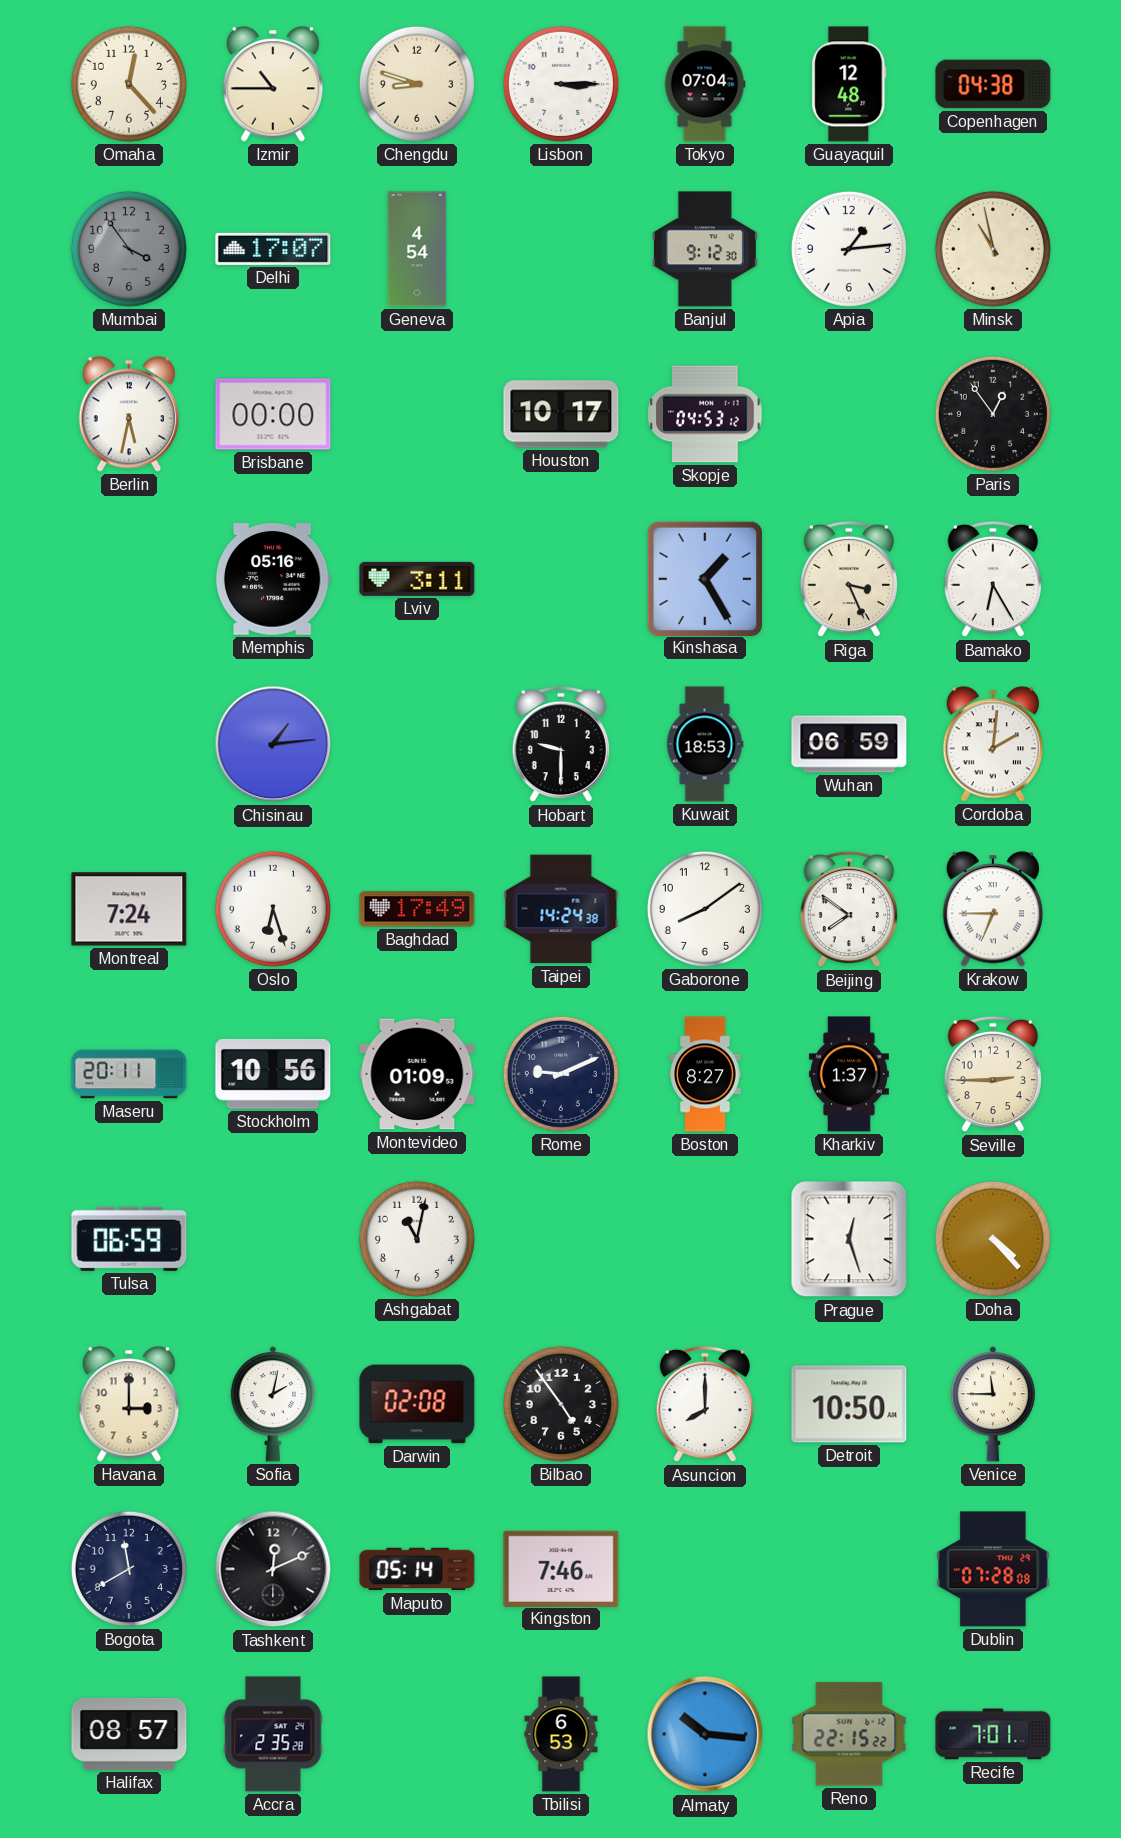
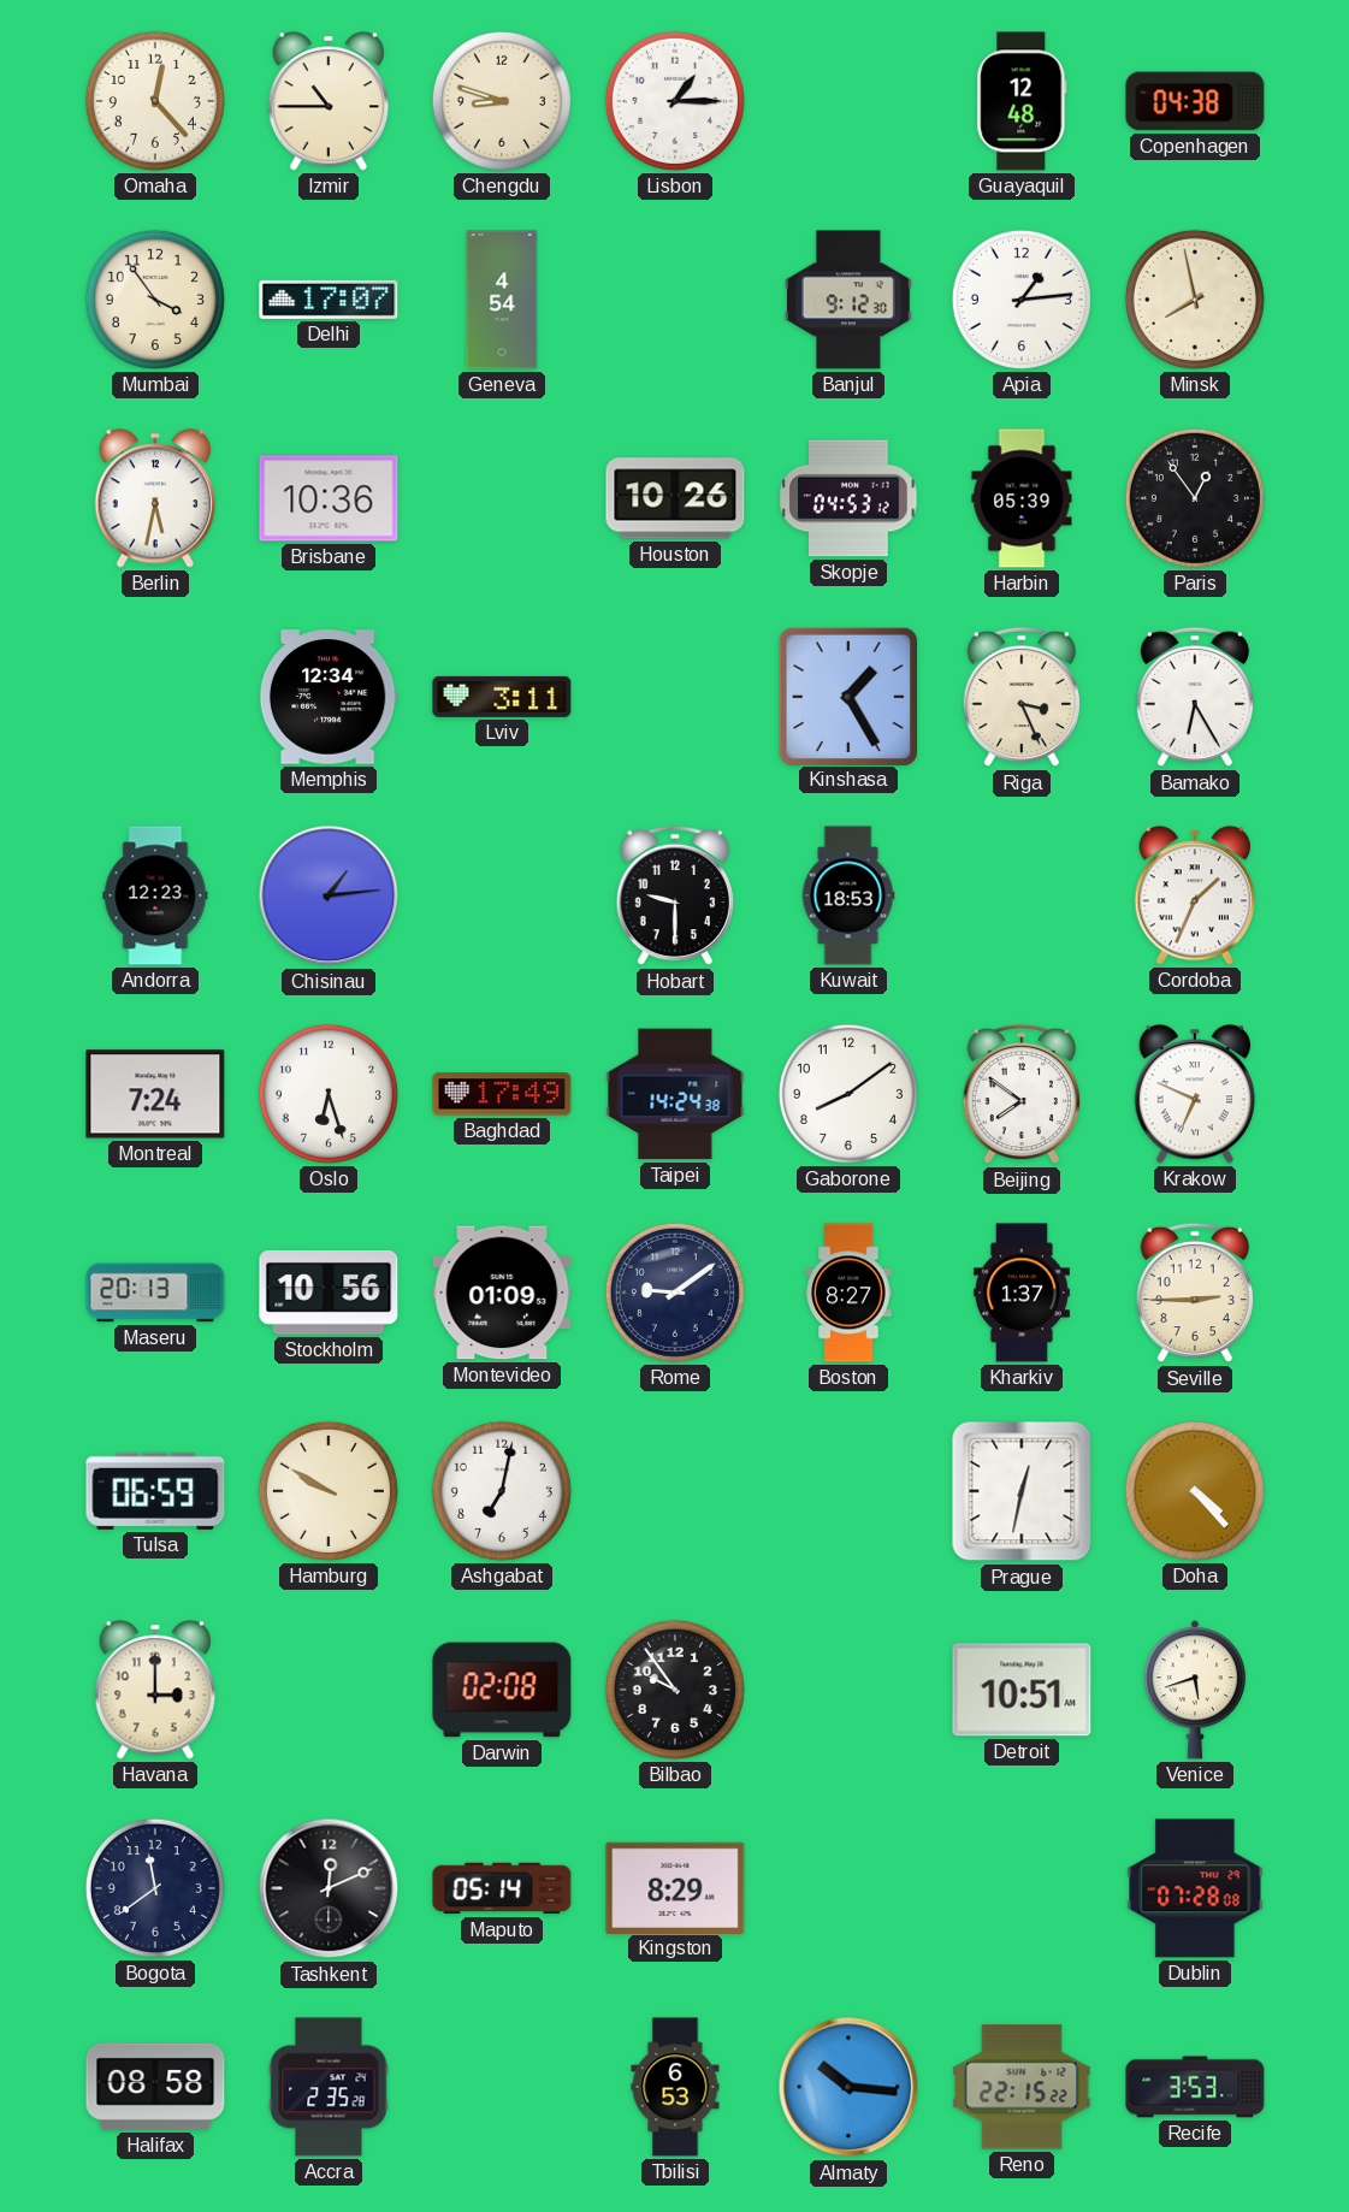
Lisbon: 3:15 -> 1:15 (675, 101)
Tokyo: 07:04 -> none (705, 84)
Mumbai dial: grey -> cream (155, 300)
Minsk: 10:58 -> 7:58 (1195, 300)
Brisbane: 00:00 -> 10:36 (329, 498)
Houston: 10:17 -> 10:26 (675, 498)
Harbin: none -> 05:39 (1022, 498)
Memphis: 05:16 -> 12:34 (329, 697)
Andorra: none -> 12:23 (155, 895)
Wuhan: 06:59 -> none (849, 744)
Cordoba: 2:01 -> 1:34 (1195, 895)
Krakow: 6:45 -> 6:49 (1195, 1094)
Maseru: 20:11 -> 20:13 (155, 1293)
Rome: 9:11 -> 9:09 (675, 1293)
Hamburg: none -> 9:50 (329, 1491)
Ashgabat: 11:02 -> 7:02 (502, 1491)
Prague: 12:27 -> 12:32 (1022, 1491)
Sofia: 2:02 -> none (272, 1404)
Bilbao: 4:54 -> 9:54 (675, 1690)
Asuncion: 8:00 -> none (705, 1404)
Detroit: 10:50 -> 10:51 (1022, 1690)
Venice: 11:45 -> 5:42 (1194, 1690)
Bogota: 11:40 -> 11:39 (155, 1888)
Kingston: 7:46 -> 8:29 (675, 1887)
Halifax: 08:57 -> 08:58 (155, 2087)
Recife: 7:01 -> 3:53 (1195, 2087)
